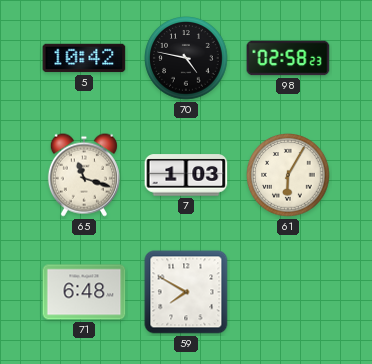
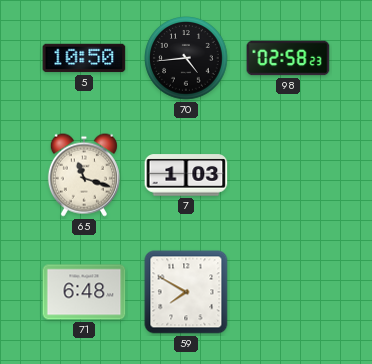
5: 10:42 -> 10:50 (84, 58)
70: 4:47 -> 4:44 (186, 58)
61: 6:05 -> none (288, 175)
